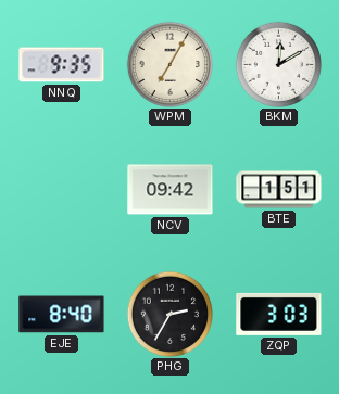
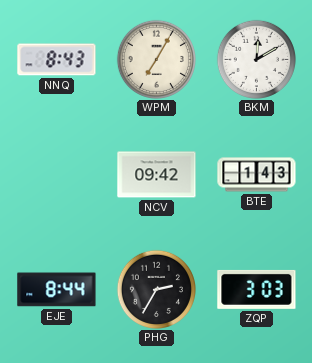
NNQ: 9:35 -> 8:43 (57, 60)
BTE: 1:51 -> 1:43 (257, 175)
EJE: 8:40 -> 8:44 (57, 290)
